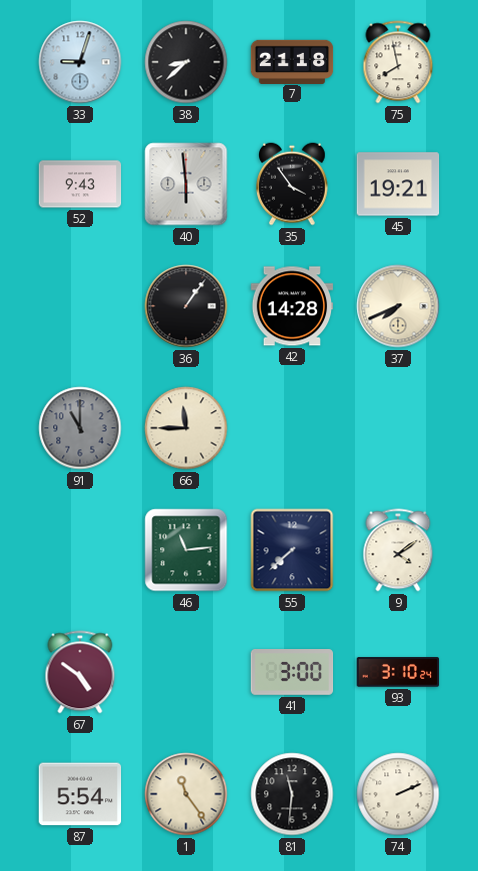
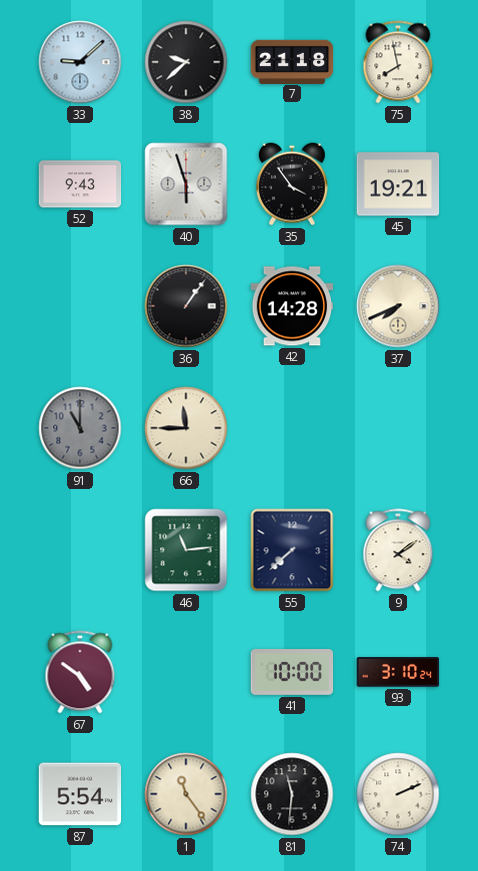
33: 9:03 -> 9:08 (80, 62)
38: 8:38 -> 9:38 (186, 62)
40: 5:59 -> 5:57 (186, 184)
41: 3:00 -> 10:00 (292, 673)
